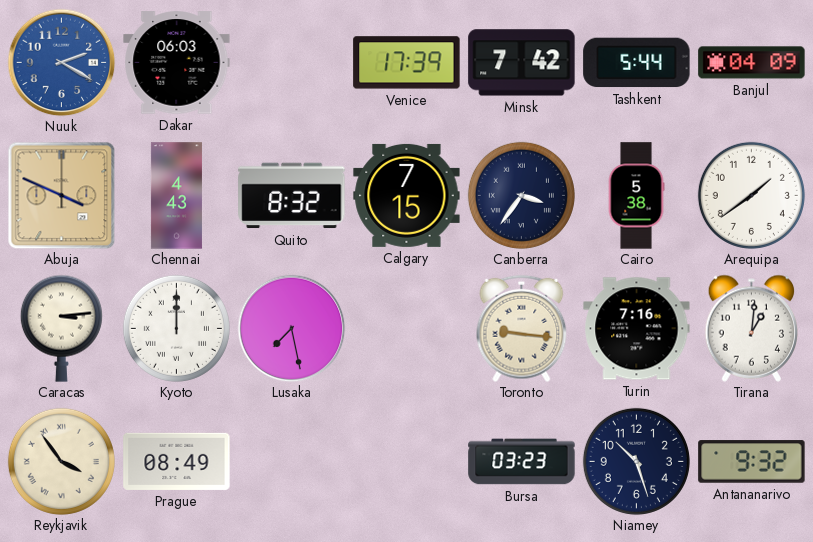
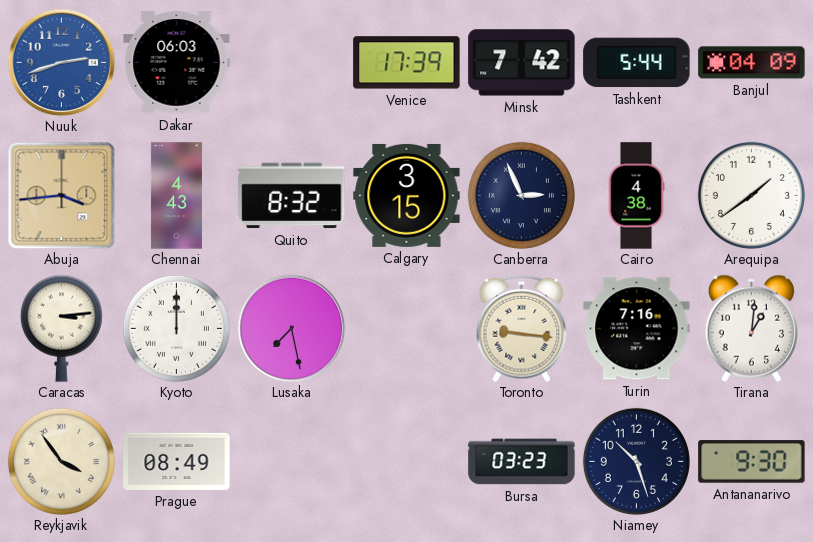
Nuuk: 2:20 -> 2:42 (61, 62)
Abuja: 3:49 -> 3:44 (61, 195)
Calgary: 7:15 -> 3:15 (407, 195)
Canberra: 3:36 -> 2:56 (521, 195)
Cairo: 5:38 -> 4:38 (636, 196)
Antananarivo: 9:32 -> 9:30 (752, 462)
